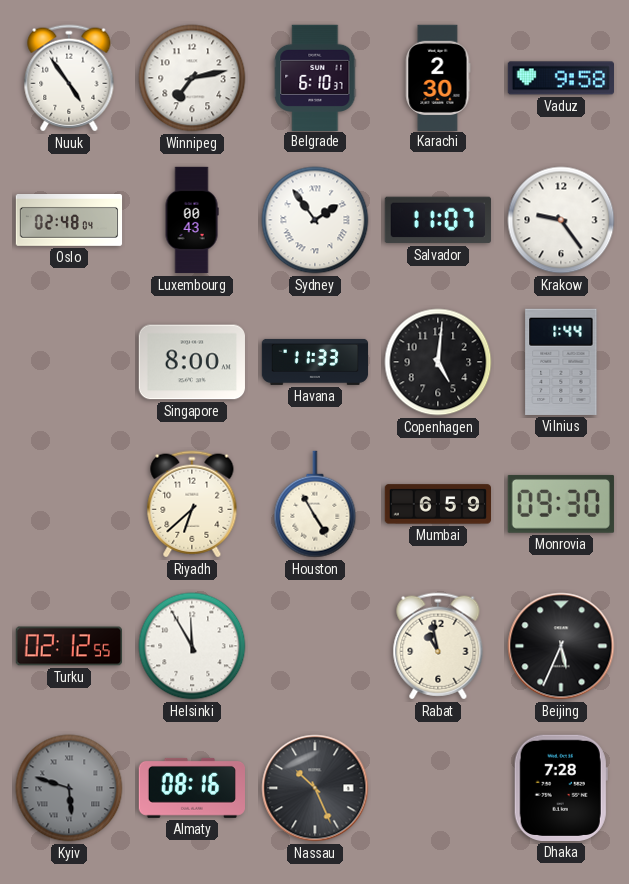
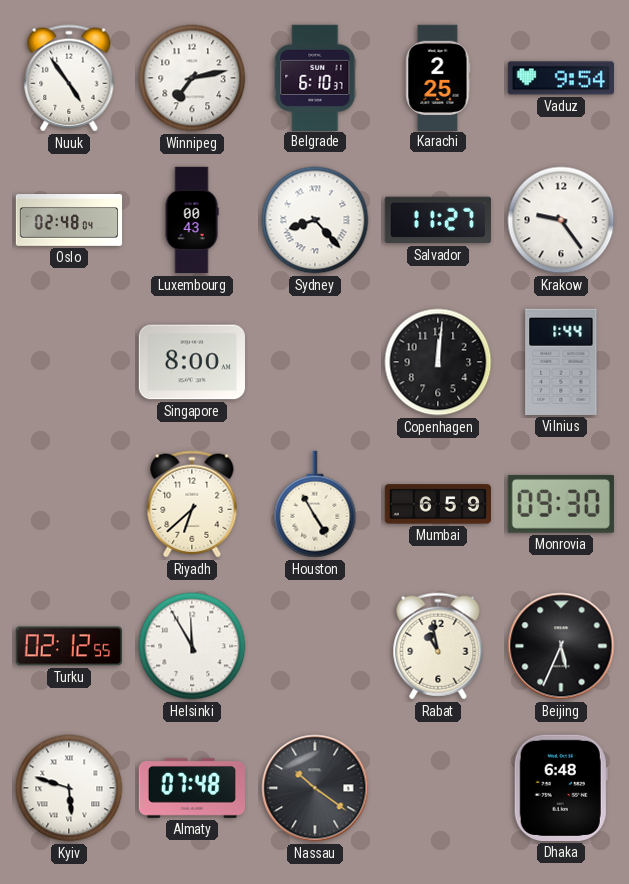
Karachi: 2:30 -> 2:25 (438, 77)
Vaduz: 9:58 -> 9:54 (560, 78)
Sydney: 1:54 -> 8:23 (315, 220)
Salvador: 11:07 -> 11:27 (438, 220)
Havana: 11:33 -> none (315, 362)
Copenhagen: 5:01 -> 12:01 (438, 362)
Kyiv dial: grey -> white (69, 788)
Almaty: 08:16 -> 07:48 (191, 788)
Nassau: 10:26 -> 10:21 (315, 788)
Dhaka: 7:28 -> 6:48 (561, 788)
